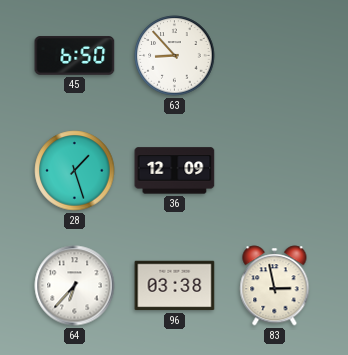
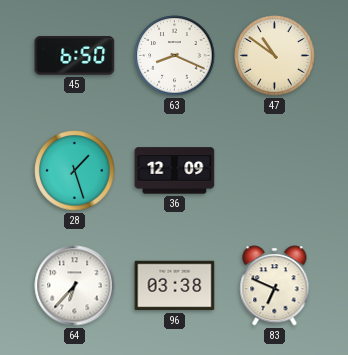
63: 8:53 -> 8:19 (175, 56)
47: none -> 10:51 (275, 56)
83: 2:58 -> 6:49 (275, 286)
